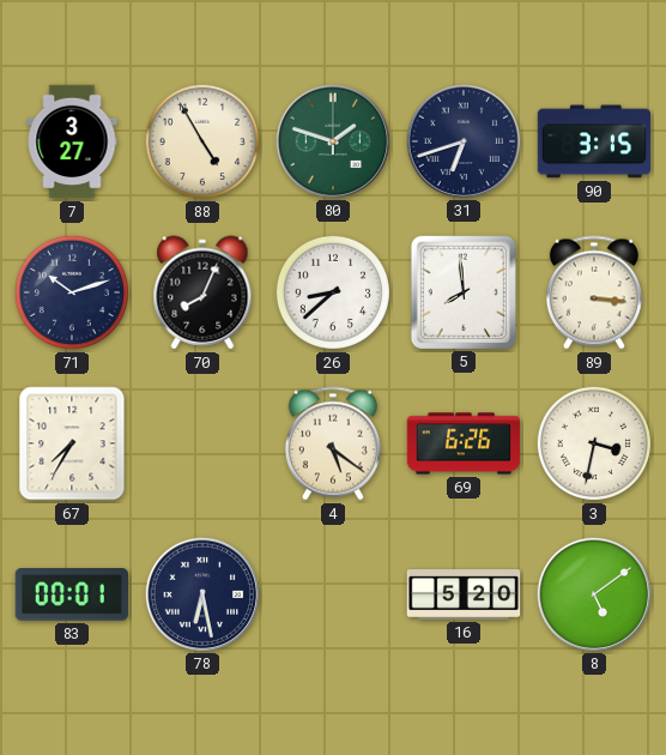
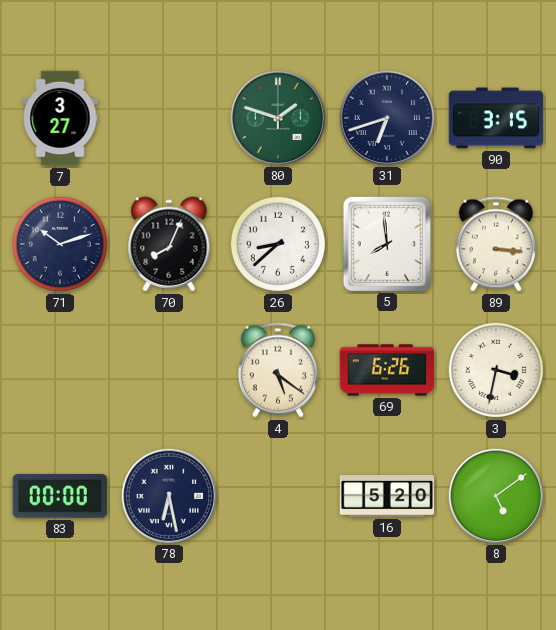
88: 4:55 -> none (202, 141)
67: 7:35 -> none (72, 443)
83: 00:01 -> 00:00 (60, 497)
